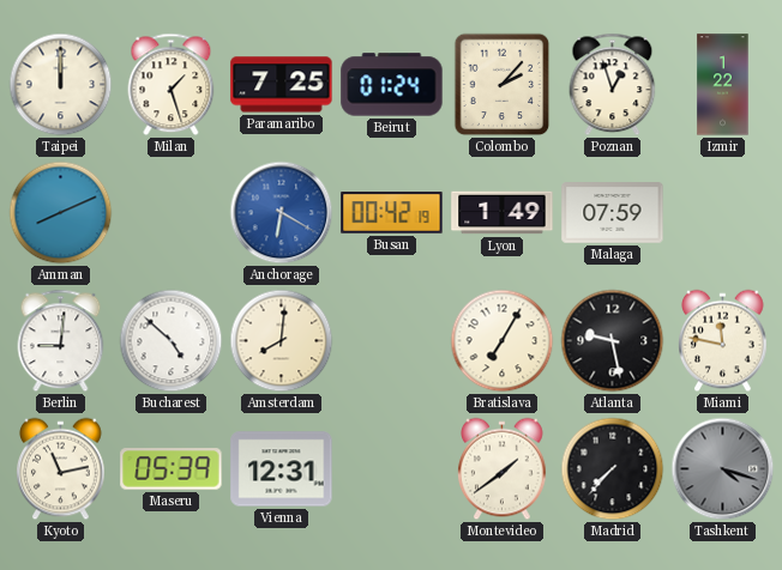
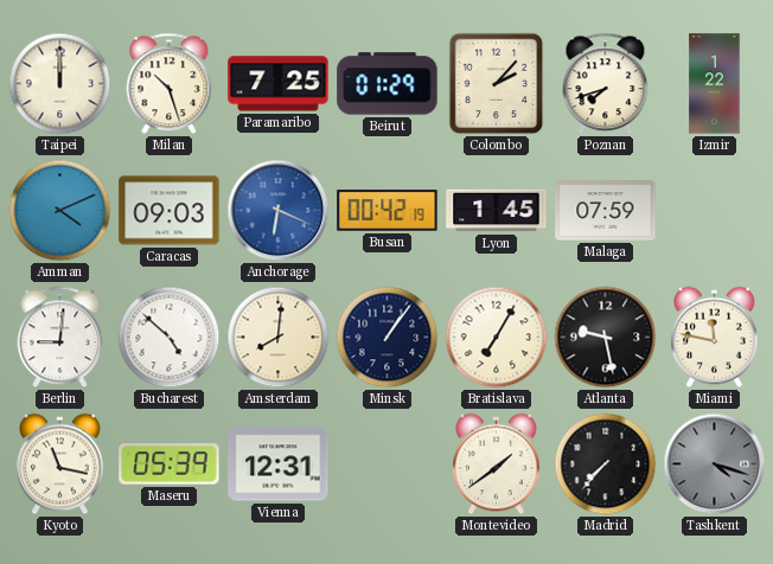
Milan: 1:27 -> 10:27 (170, 84)
Beirut: 01:24 -> 01:29 (388, 84)
Poznan: 12:57 -> 7:42 (606, 84)
Amman: 8:11 -> 4:11 (60, 211)
Caracas: none -> 09:03 (170, 211)
Anchorage: 6:20 -> 6:19 (279, 211)
Lyon: 1:49 -> 1:45 (497, 211)
Minsk: none -> 1:06 (388, 338)
Kyoto: 11:13 -> 11:17 (60, 464)
